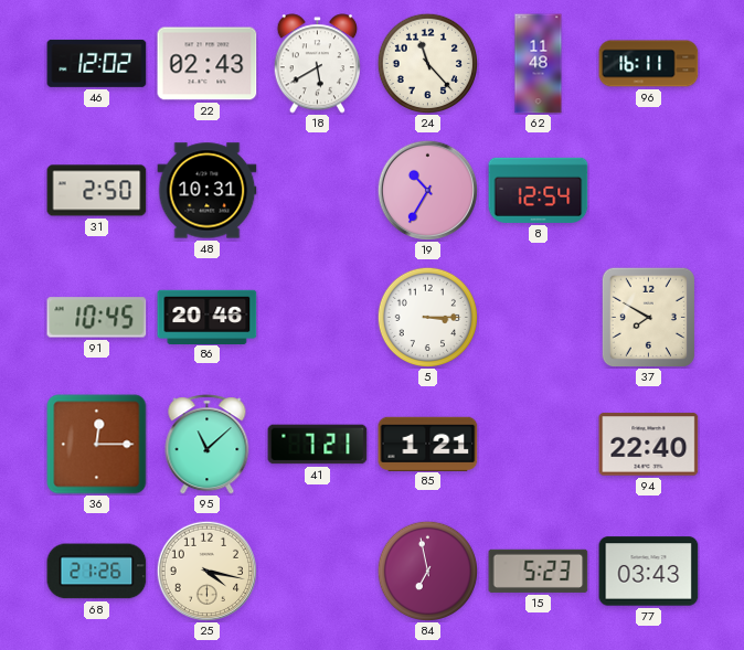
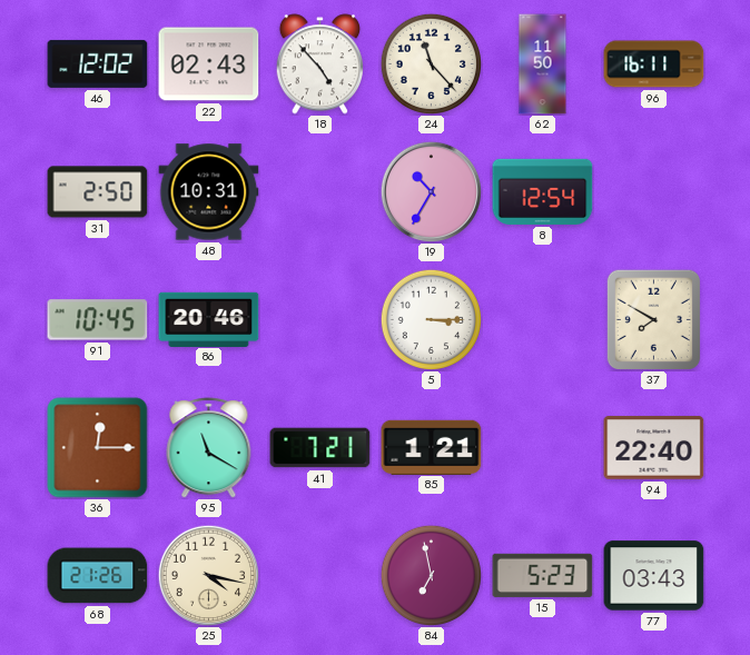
18: 5:40 -> 4:53 (319, 64)
62: 11:48 -> 11:50 (543, 64)
95: 11:08 -> 11:20 (209, 448)
